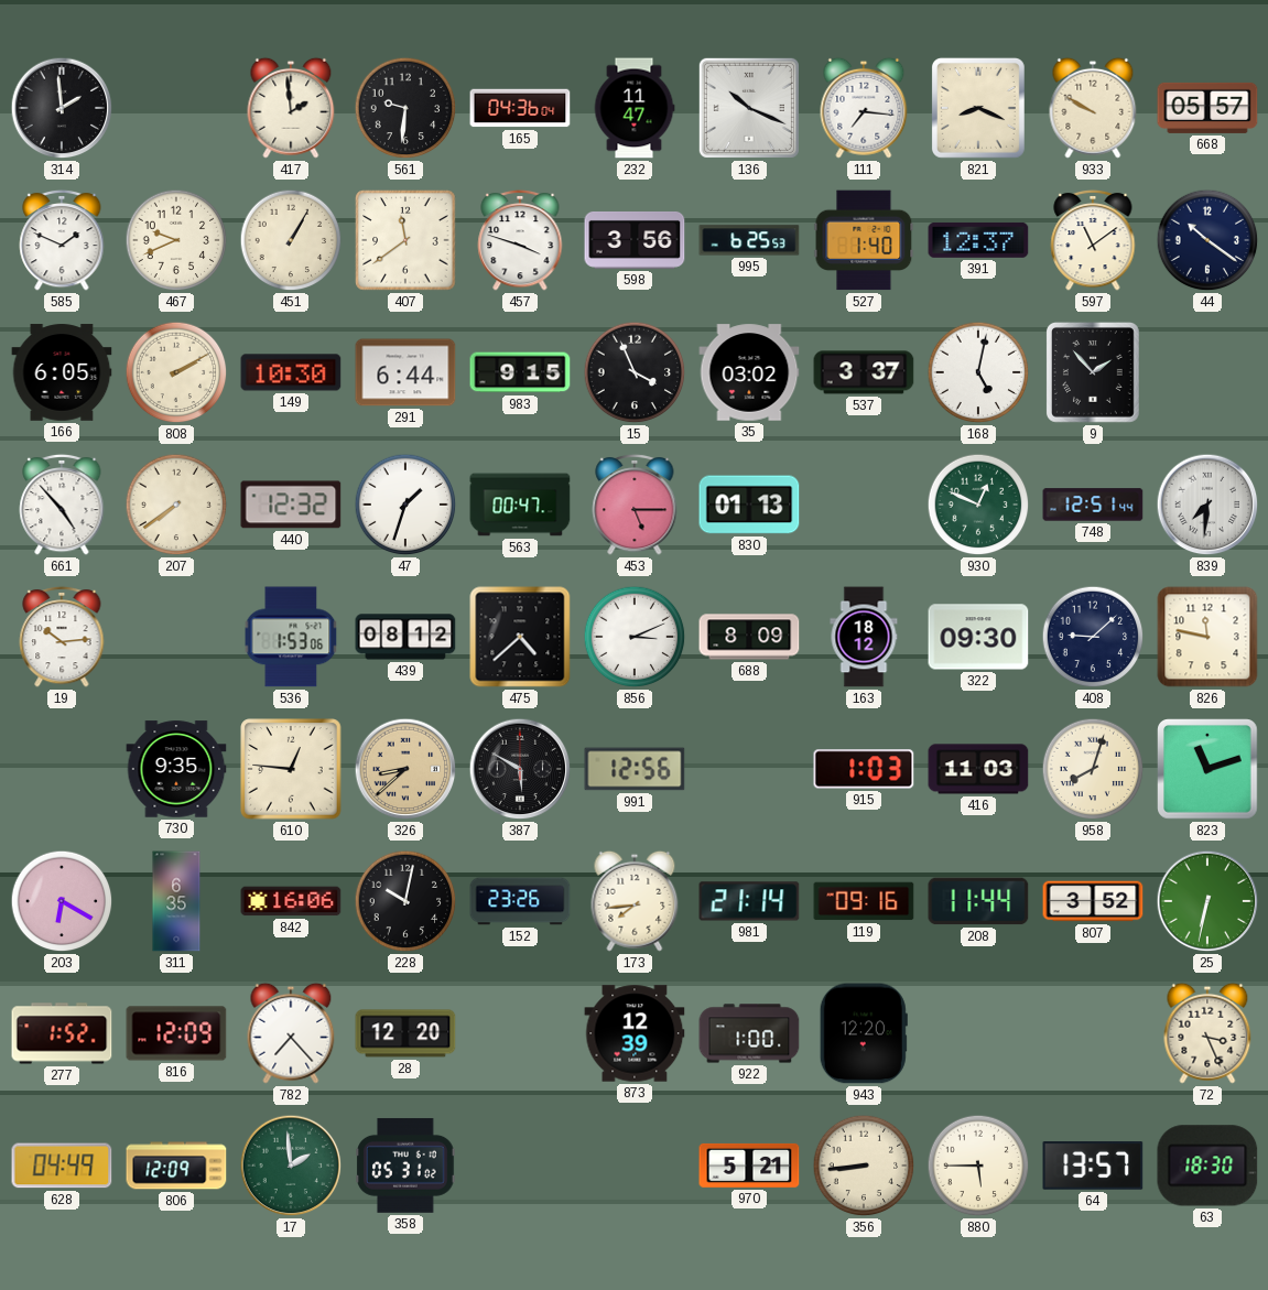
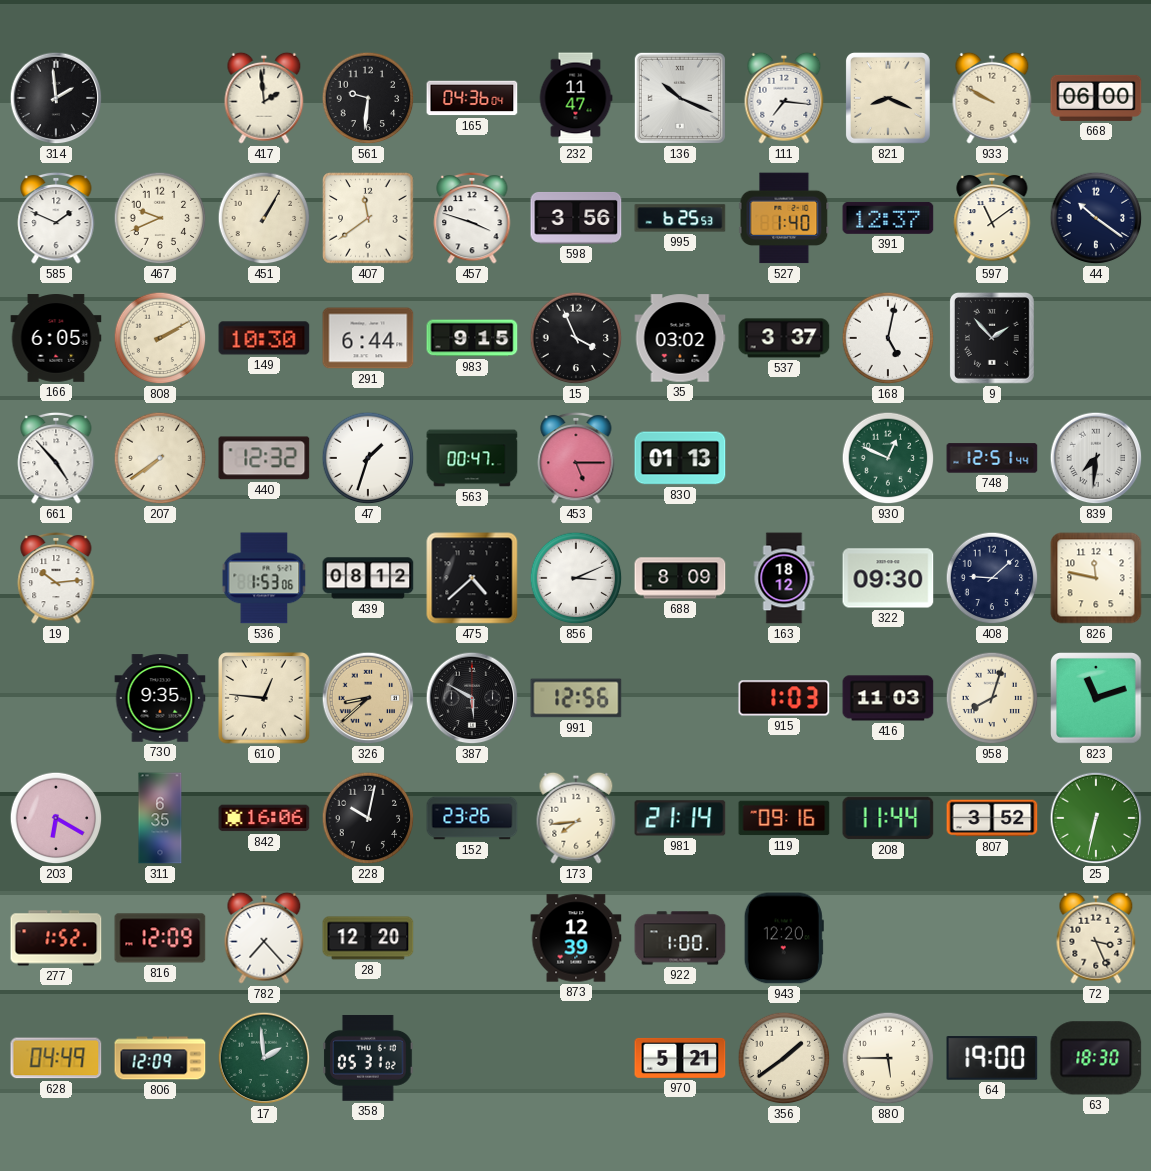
668: 05:57 -> 06:00 (1096, 98)
356: 8:44 -> 1:39 (784, 1058)
64: 13:57 -> 19:00 (992, 1058)
